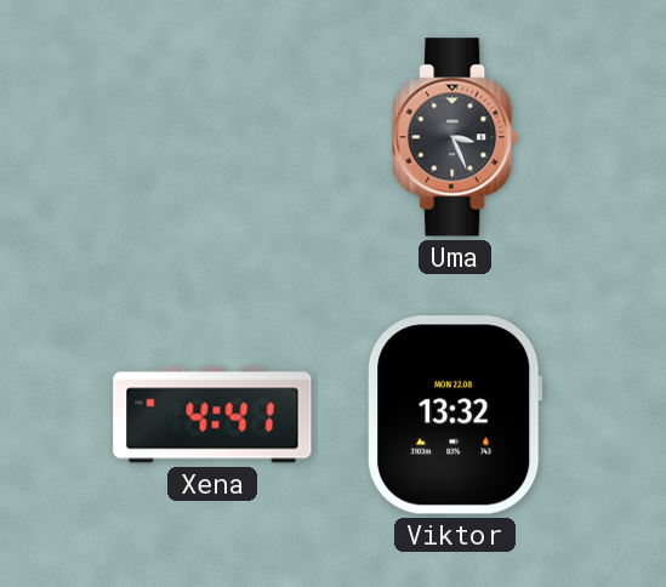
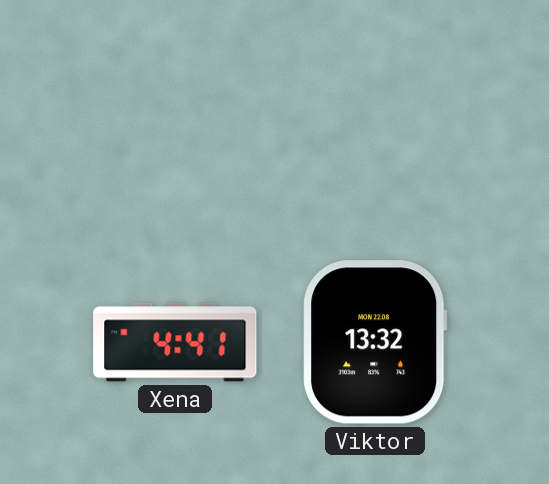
Uma: 3:26 -> none (456, 137)
